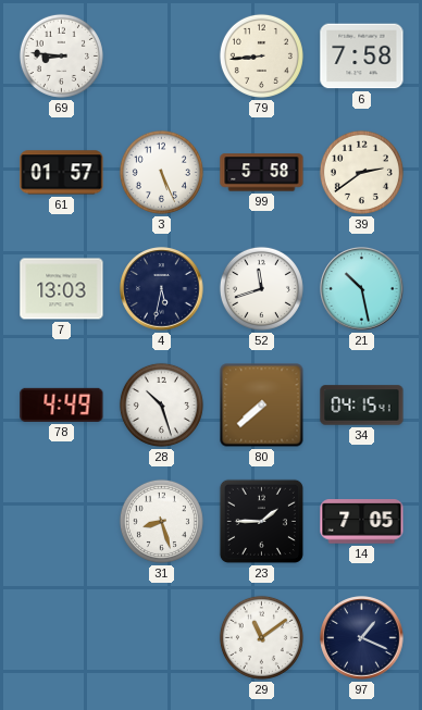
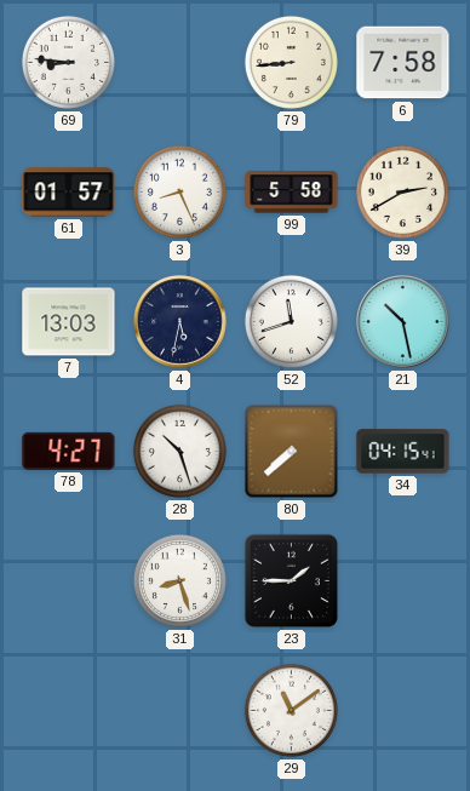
3: 5:26 -> 8:26 (179, 191)
39: 2:39 -> 2:40 (402, 191)
78: 4:49 -> 4:27 (69, 451)
14: 7:05 -> none (362, 522)
97: 1:19 -> none (362, 638)
